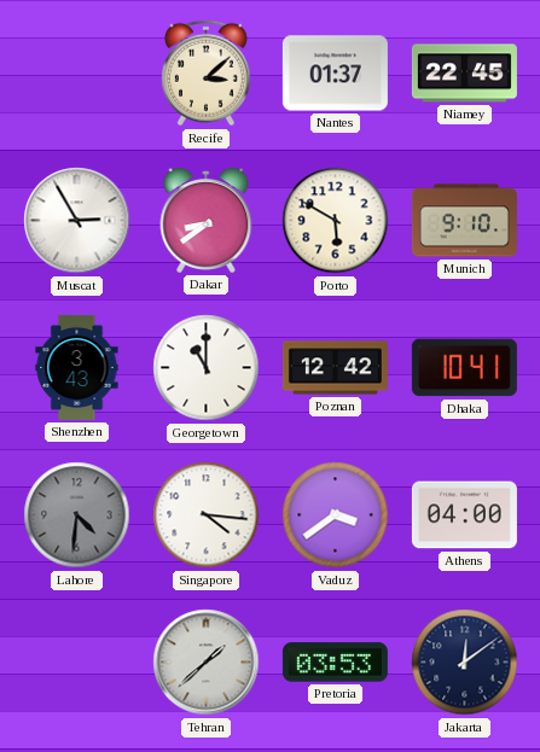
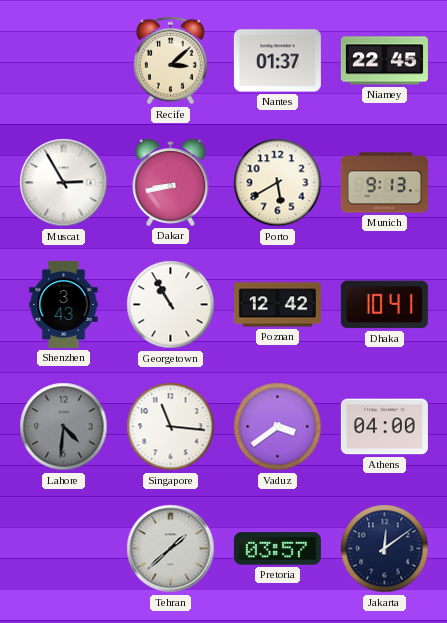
Dakar: 8:39 -> 8:43 (171, 182)
Porto: 5:50 -> 5:40 (278, 183)
Munich: 9:10 -> 9:13 (384, 183)
Georgetown: 11:00 -> 10:55 (171, 305)
Singapore: 4:16 -> 11:16 (171, 427)
Pretoria: 03:53 -> 03:57 (277, 549)
